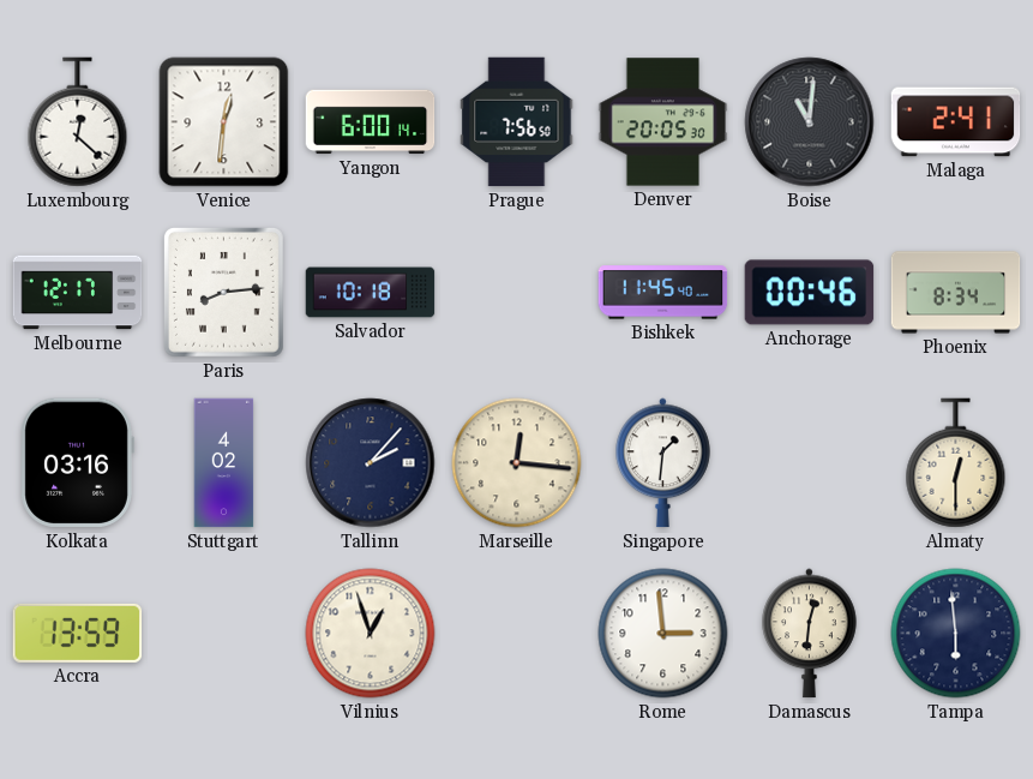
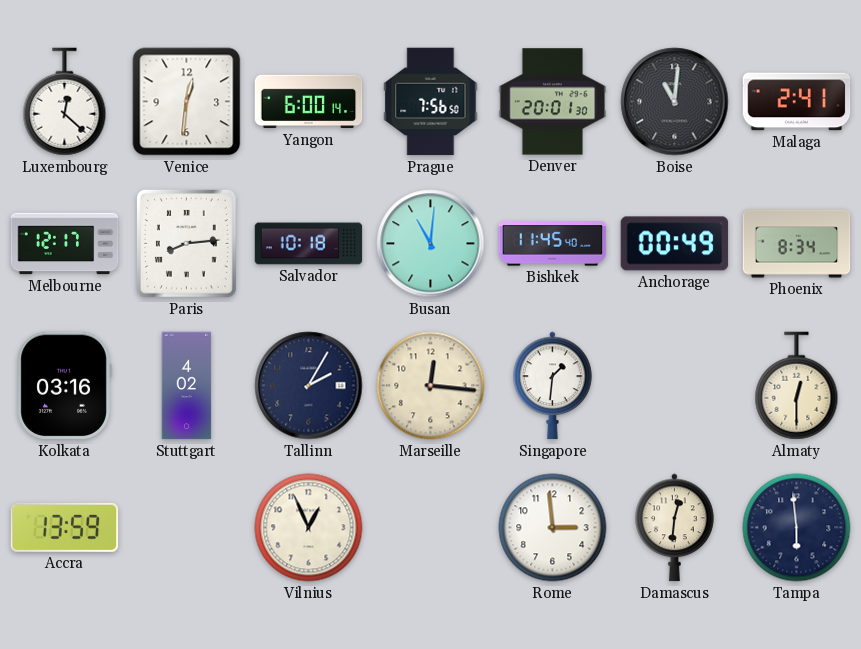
Denver: 20:05 -> 20:01 (553, 102)
Busan: none -> 11:01 (431, 244)
Anchorage: 00:46 -> 00:49 (675, 244)
Tallinn: 2:07 -> 2:05 (309, 386)
Vilnius: 12:57 -> 12:56 (309, 528)
